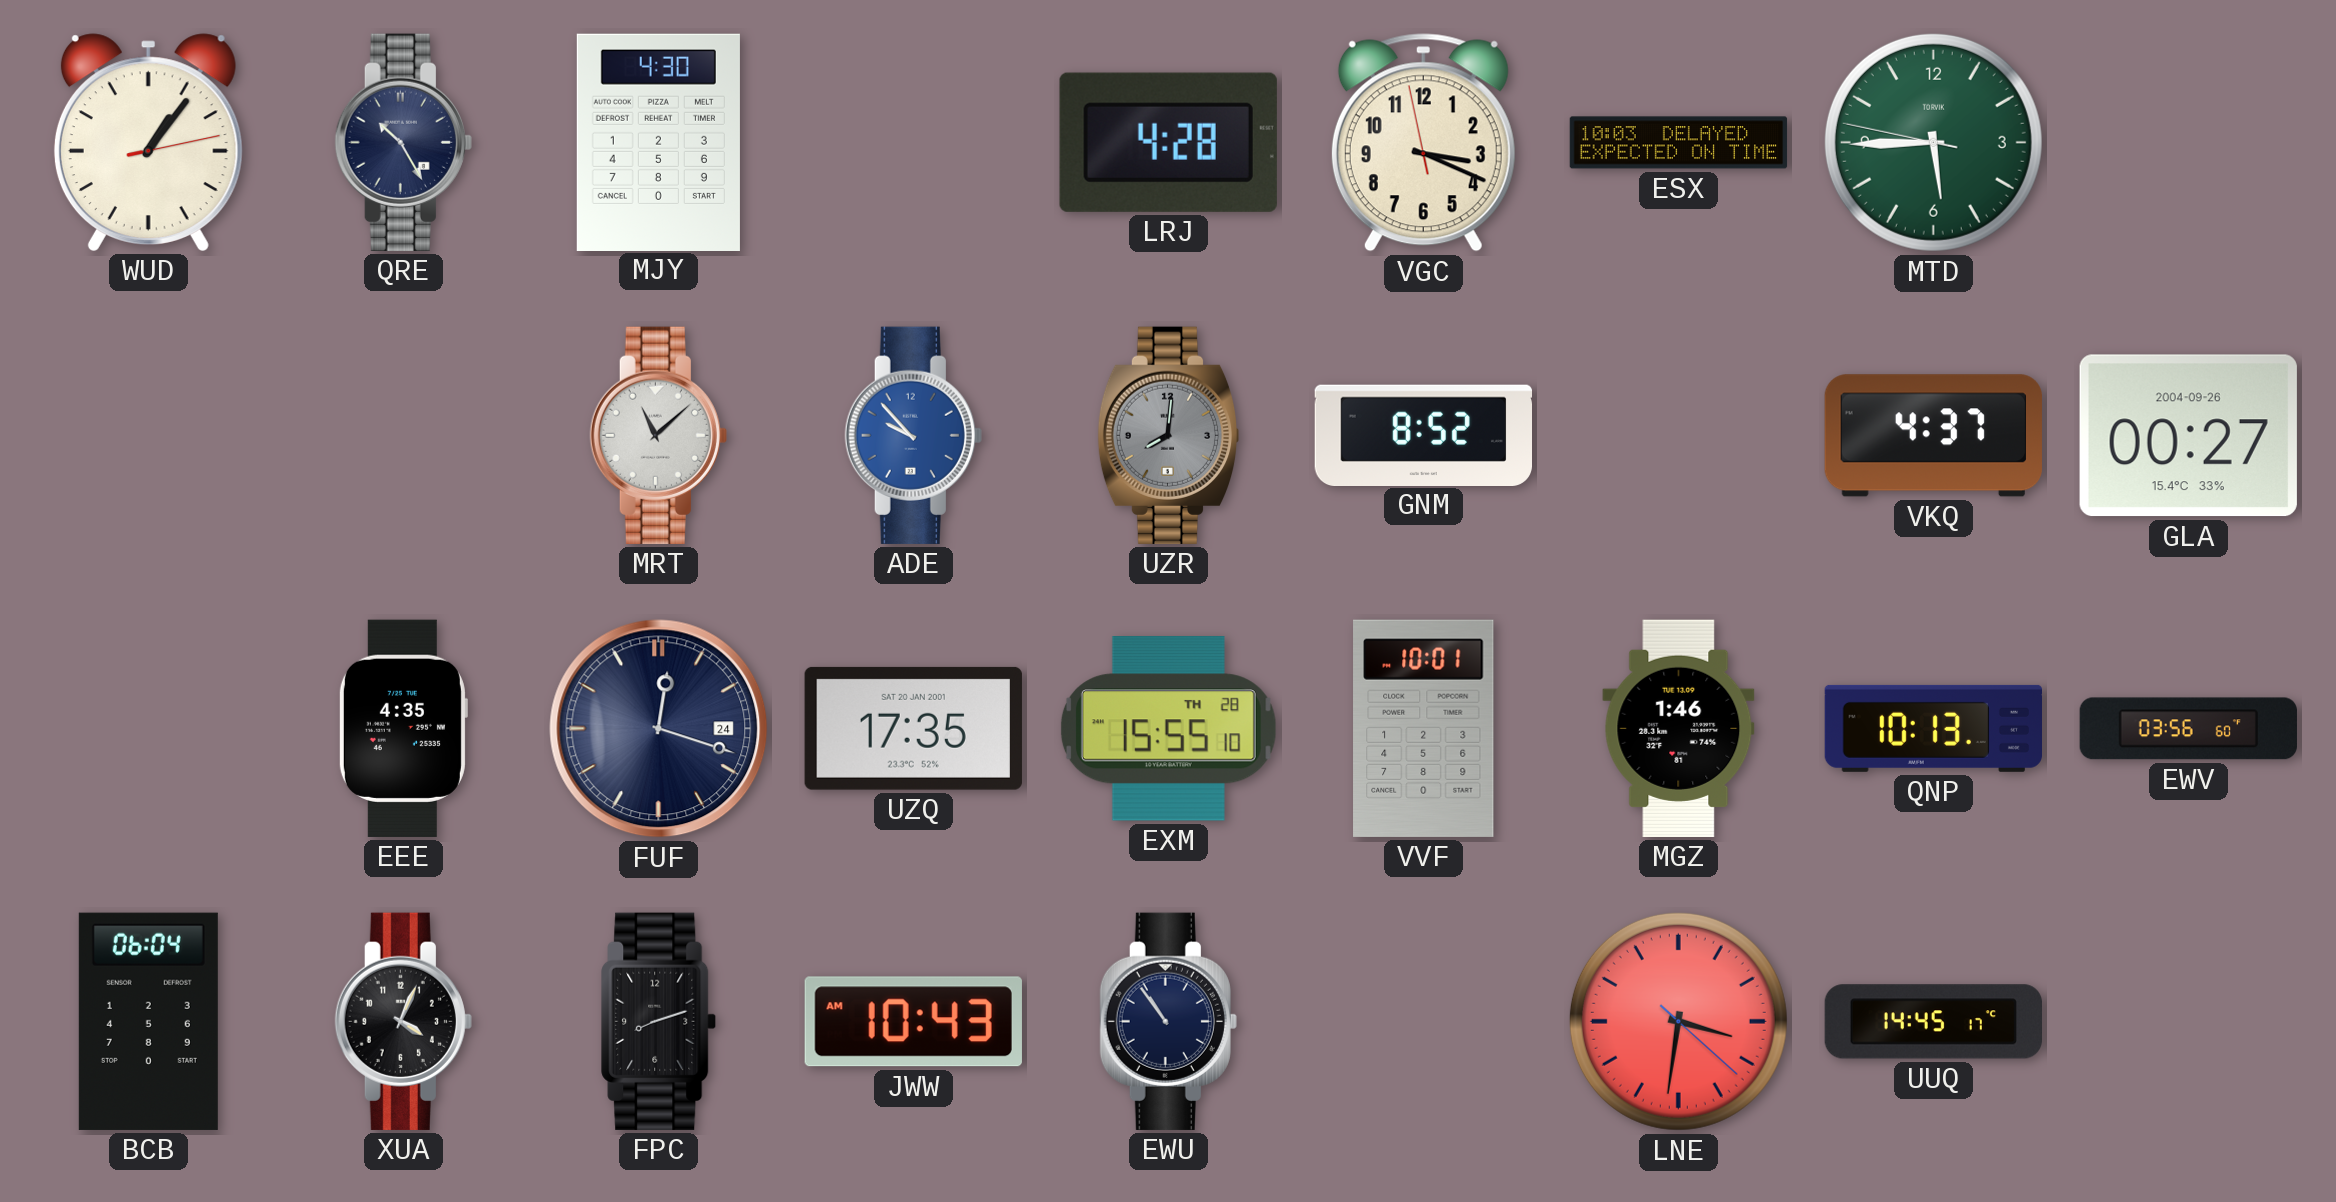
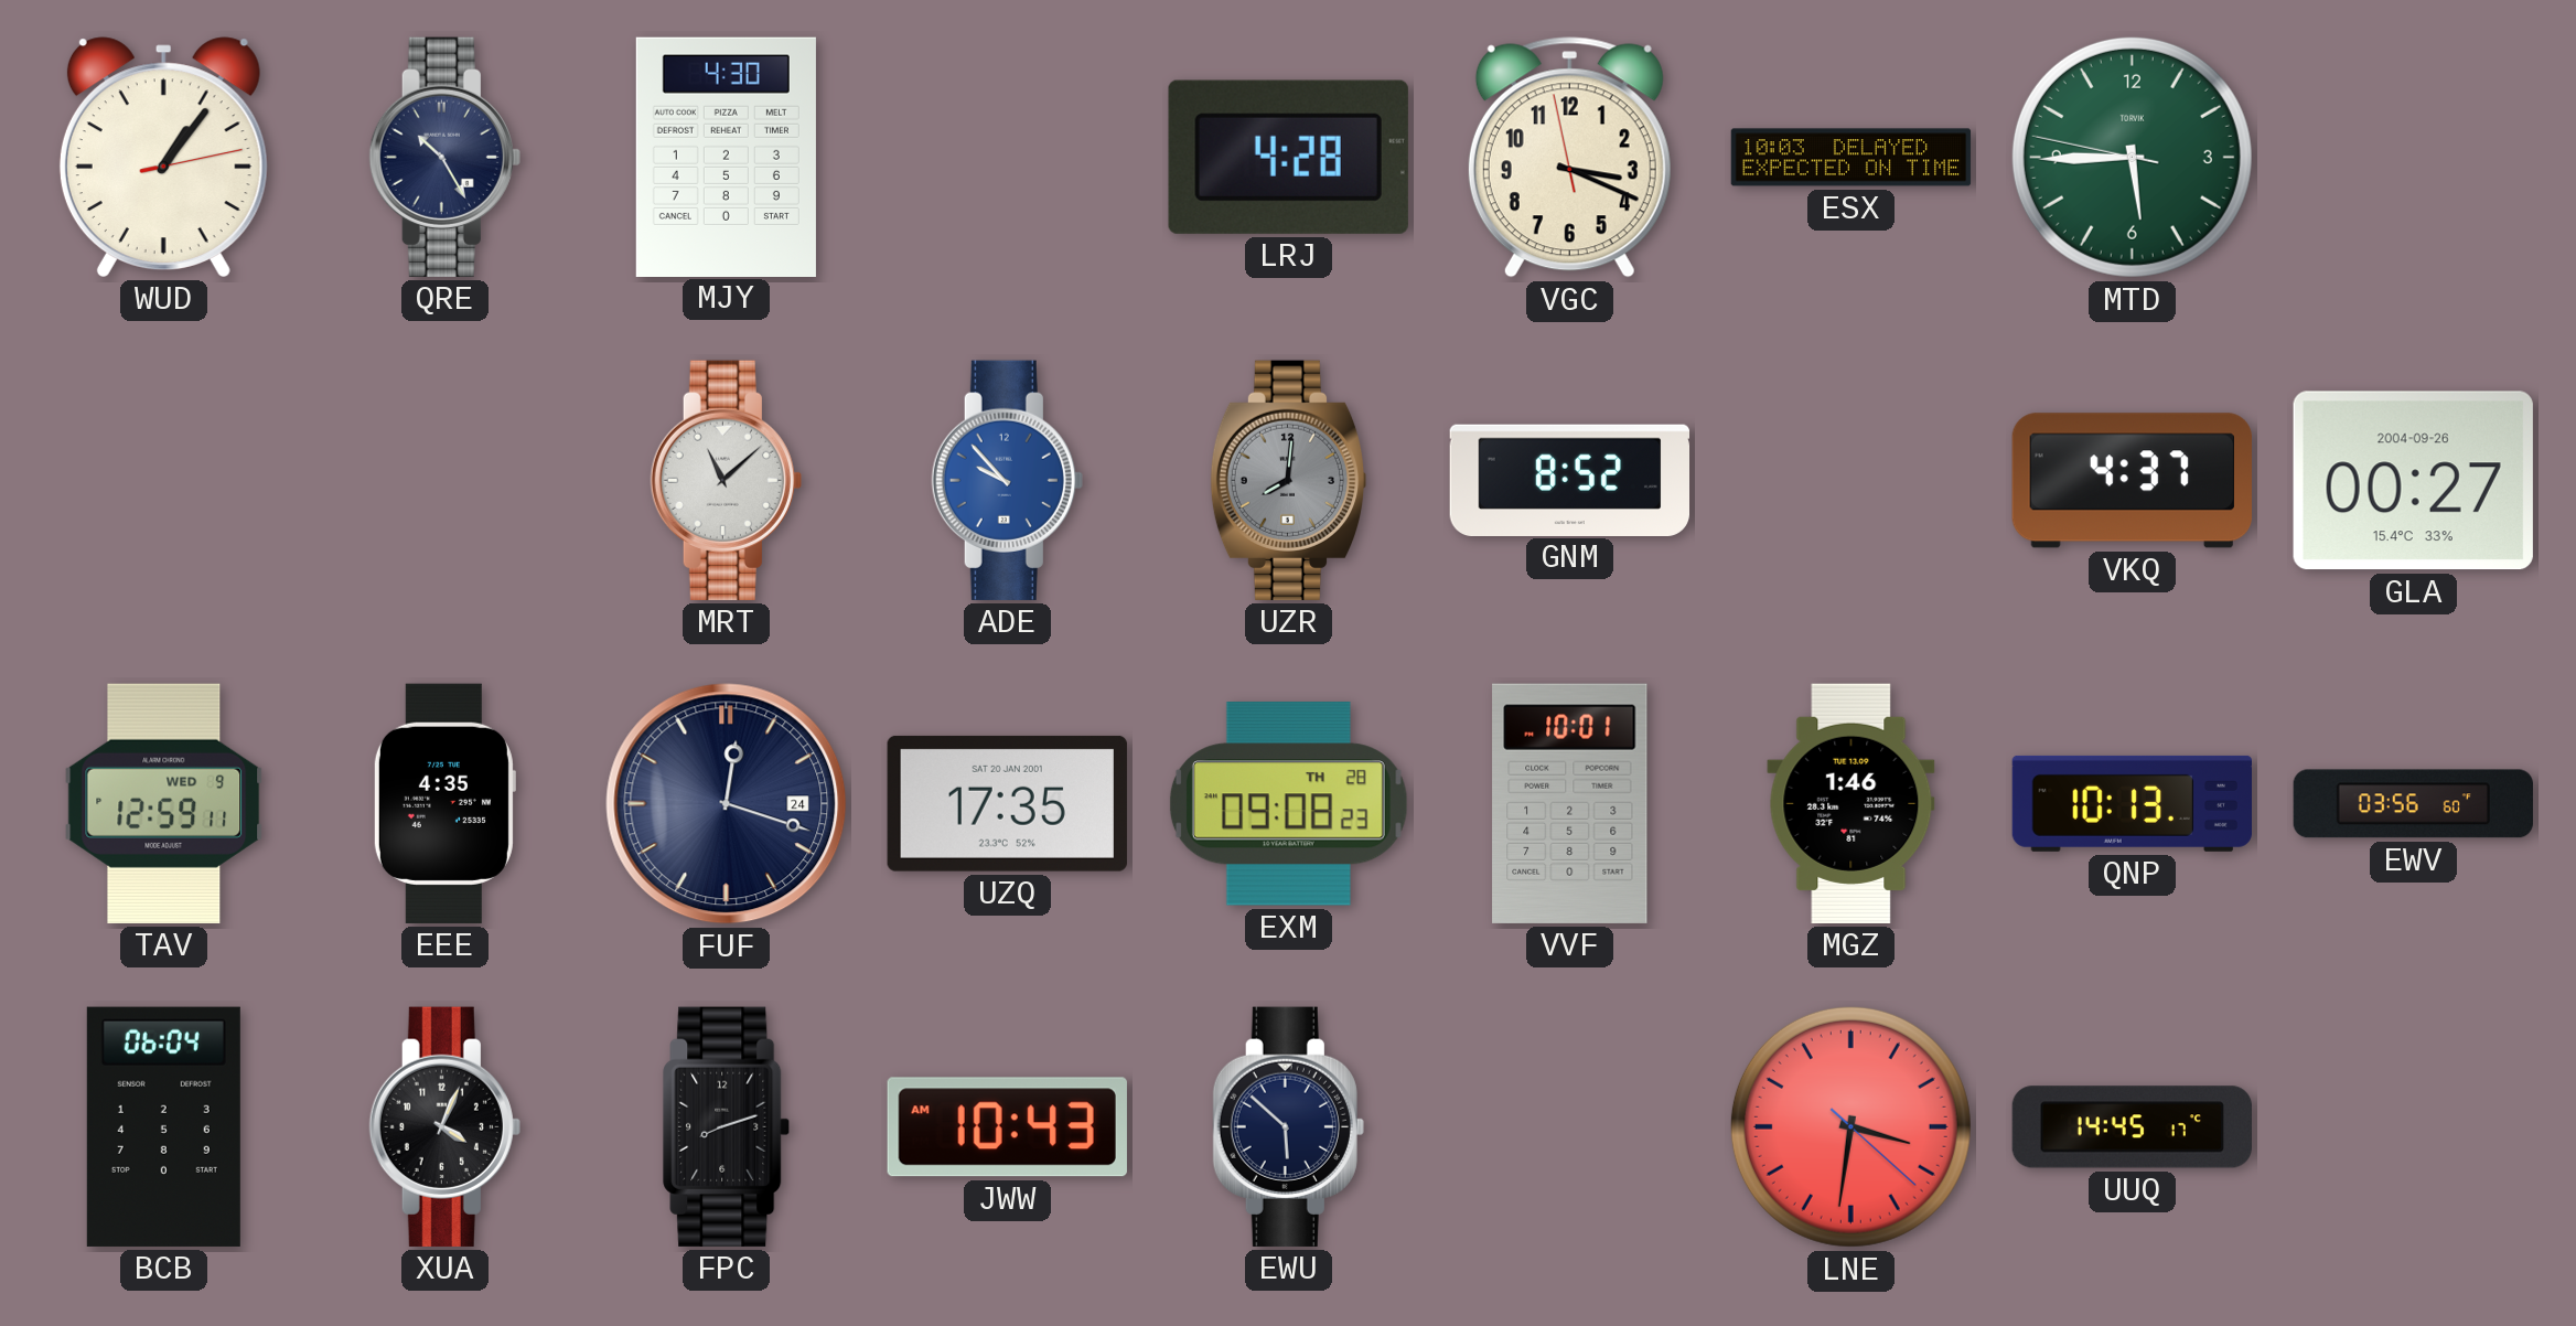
TAV: none -> 12:59 (164, 803)
EXM: 15:55 -> 09:08 (1288, 804)
EWU: 10:54 -> 5:52 (1288, 1126)
